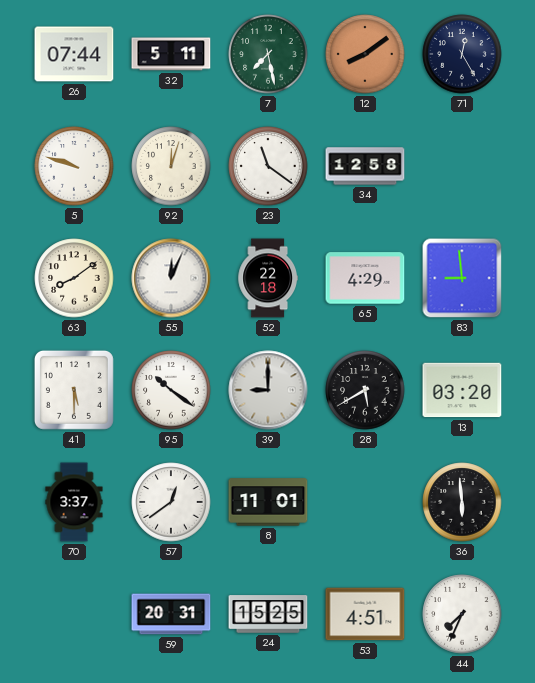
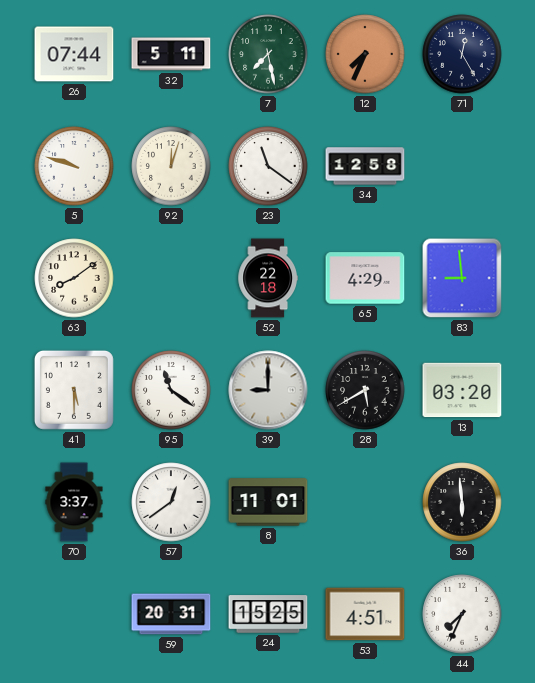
12: 8:09 -> 7:34 (365, 54)
55: 12:04 -> none (171, 278)
95: 10:21 -> 11:21 (171, 390)
